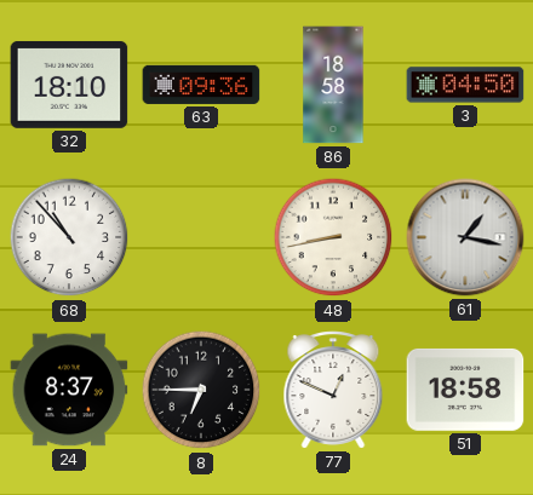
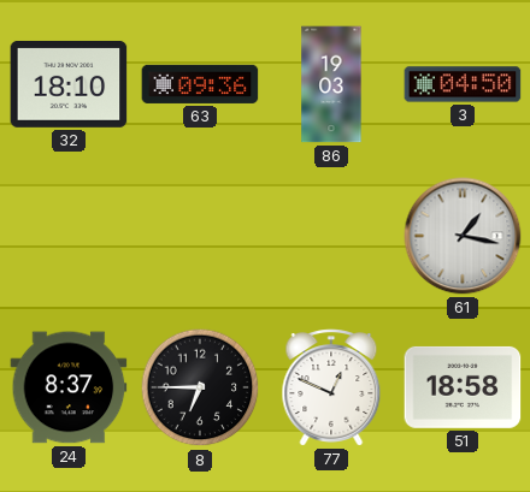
86: 18:58 -> 19:03 (331, 84)
68: 10:53 -> none (69, 237)
48: 8:43 -> none (333, 237)
